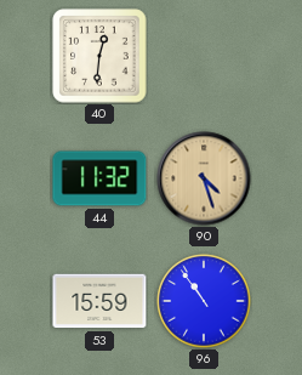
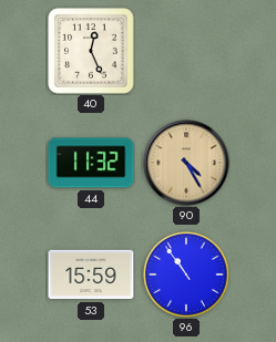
40: 12:31 -> 12:26 (91, 51)
90: 4:27 -> 4:25 (186, 163)
